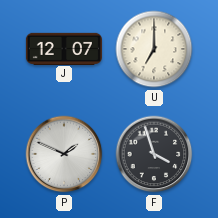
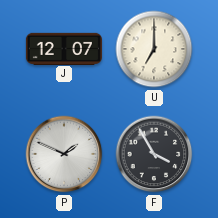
F: 3:57 -> 3:55 (154, 154)
